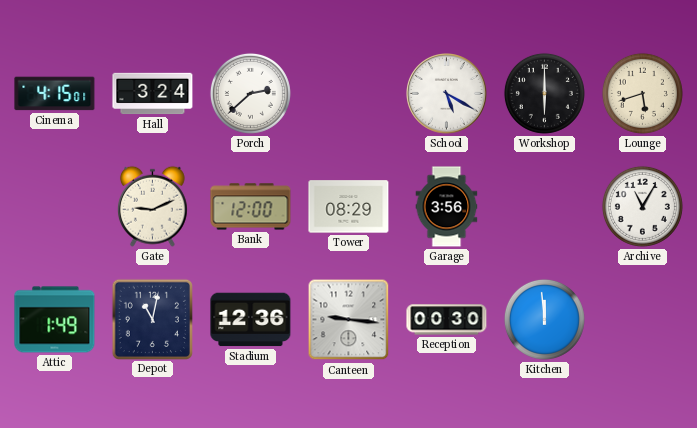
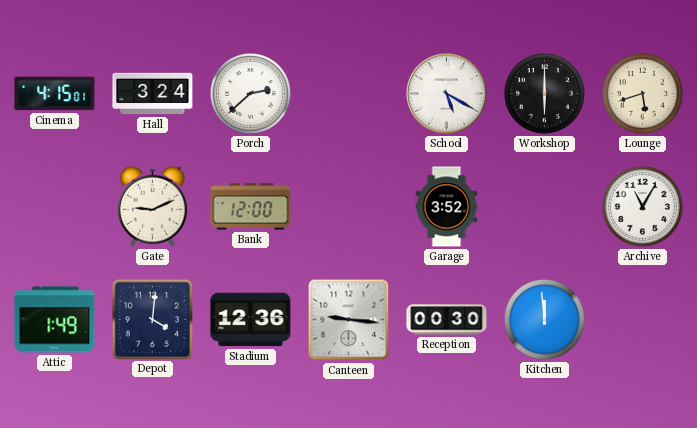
Tower: 08:29 -> none (349, 207)
Garage: 3:56 -> 3:52 (447, 207)
Depot: 11:02 -> 4:01 (152, 319)
